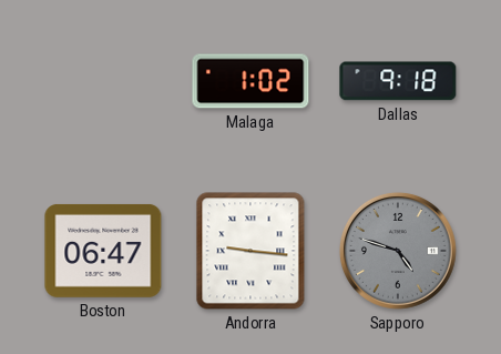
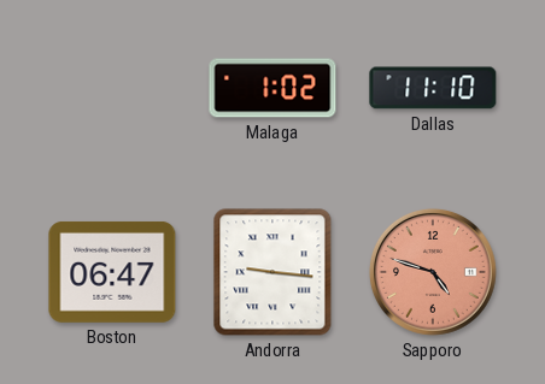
Dallas: 9:18 -> 11:10 (433, 88)
Sapporo dial: grey -> salmon (433, 272)
